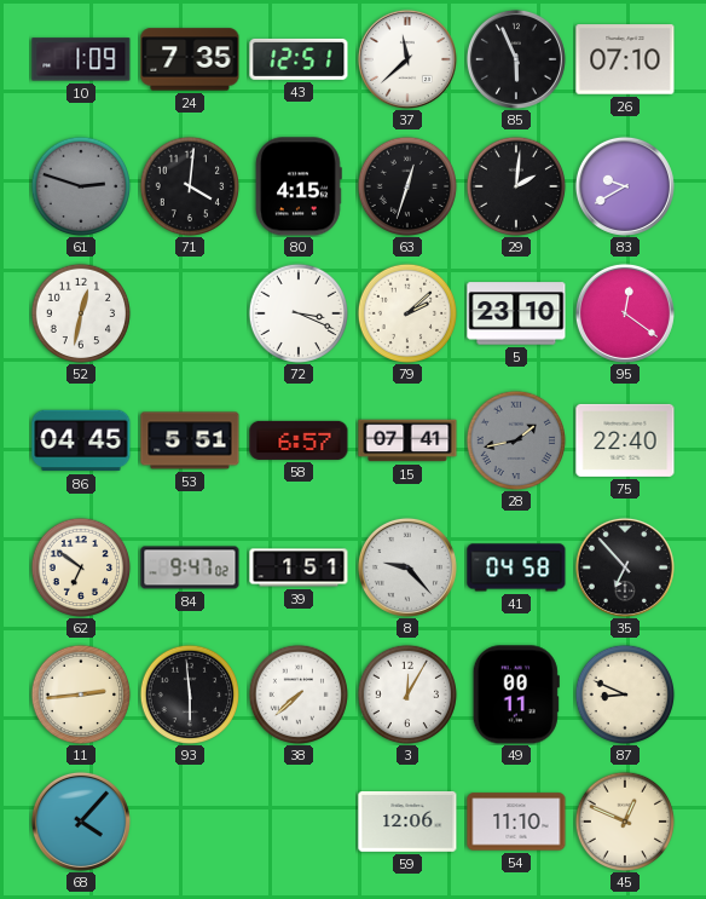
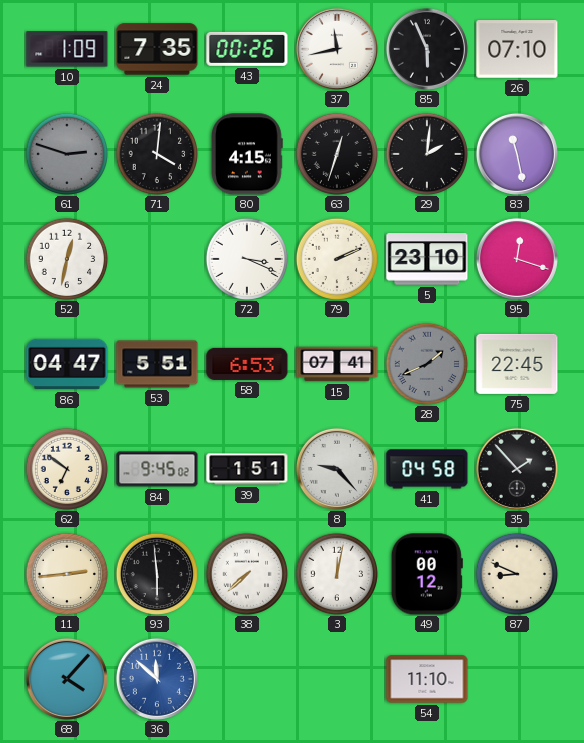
43: 12:51 -> 00:26 (247, 49)
37: 11:38 -> 11:43 (337, 49)
83: 9:40 -> 11:28 (517, 154)
79: 2:08 -> 2:11 (337, 259)
95: 12:21 -> 12:18 (517, 259)
86: 04:45 -> 04:47 (67, 364)
58: 6:57 -> 6:53 (247, 364)
28: 1:43 -> 1:41 (427, 364)
75: 22:40 -> 22:45 (517, 364)
84: 9:47 -> 9:45 (157, 469)
35: 6:53 -> 1:53 (517, 469)
3: 12:05 -> 12:02 (337, 574)
49: 00:11 -> 00:12 (427, 574)
36: none -> 11:52 (157, 679)
59: 12:06 -> none (407, 822)
45: 12:49 -> none (625, 822)
